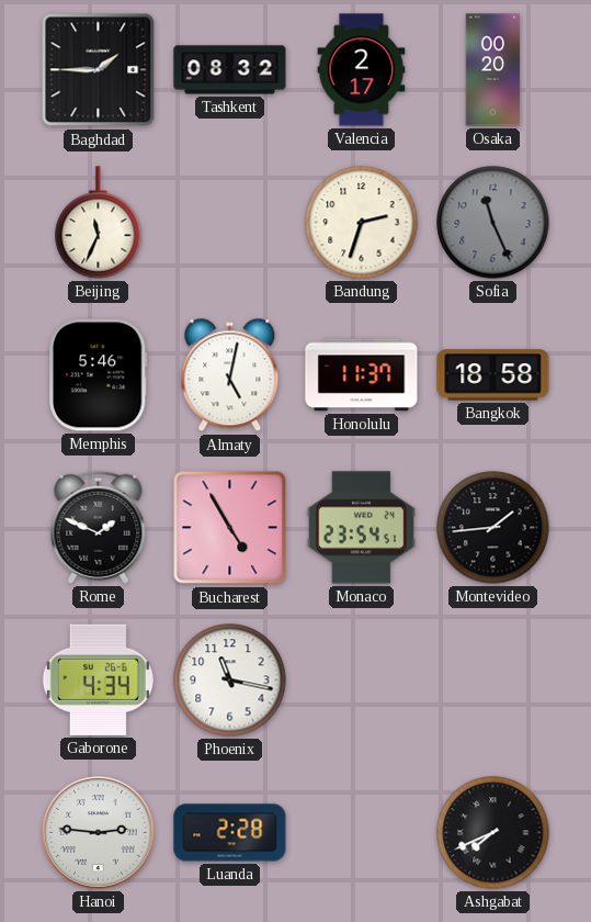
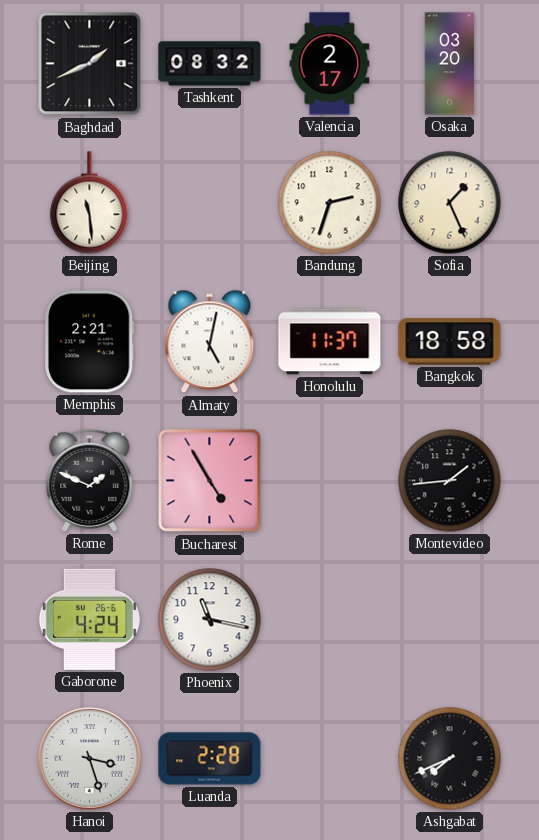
Baghdad: 1:45 -> 1:41 (90, 64)
Osaka: 00:20 -> 03:20 (450, 64)
Beijing: 11:34 -> 11:29 (90, 203)
Sofia: 11:26 -> 1:26 (450, 203)
Sofia dial: grey -> cream (450, 203)
Memphis: 5:46 -> 2:21 (89, 342)
Monaco: 23:54 -> none (361, 528)
Gaborone: 4:34 -> 4:24 (89, 619)
Hanoi: 2:46 -> 3:27 (90, 759)
